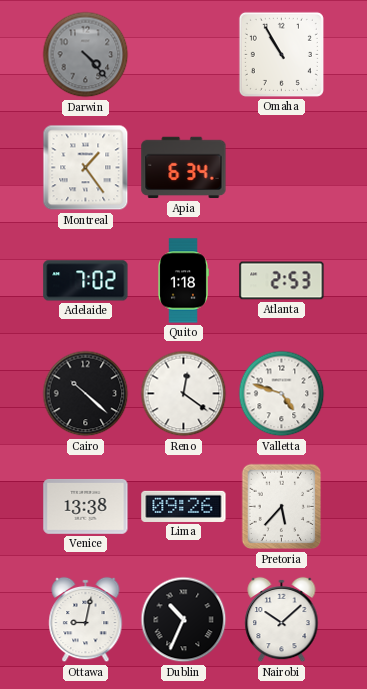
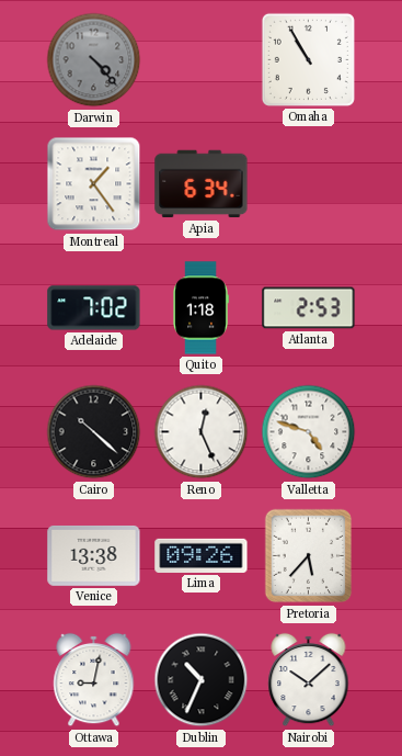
Reno: 12:21 -> 12:26 (202, 432)
